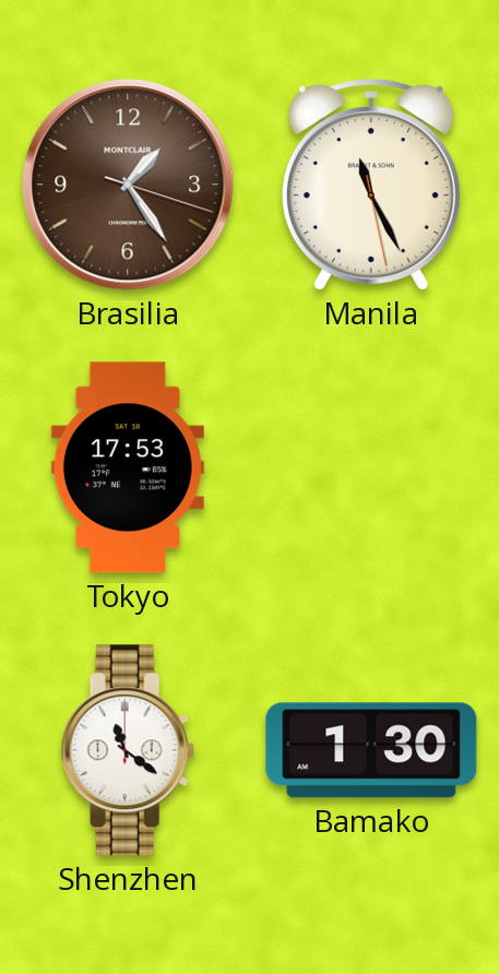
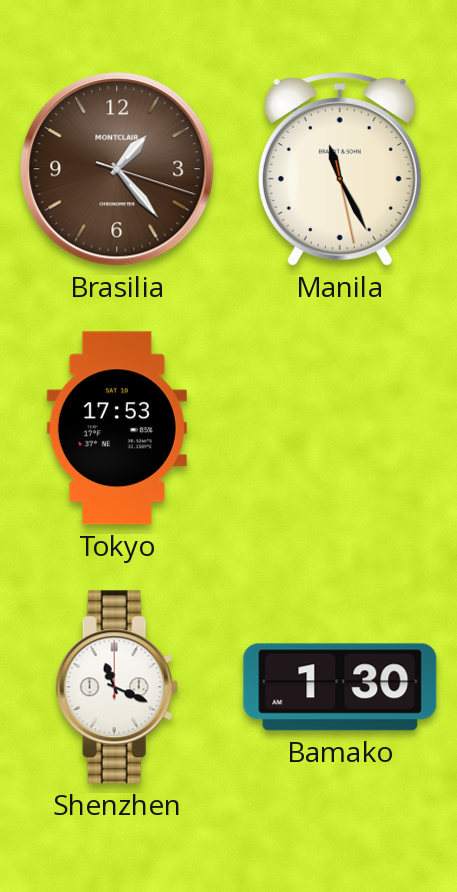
Brasilia: 1:24 -> 1:23 (117, 169)
Shenzhen: 11:21 -> 11:19 (117, 687)
